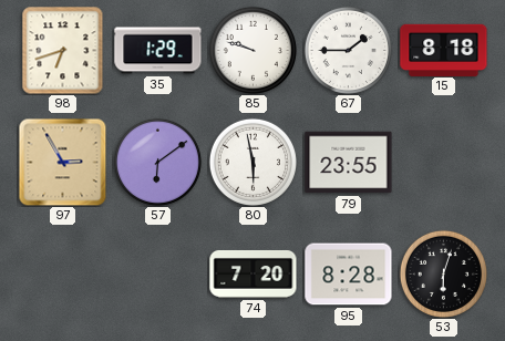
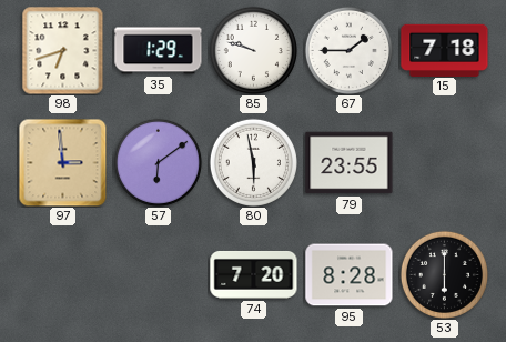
15: 8:18 -> 7:18 (445, 50)
97: 2:55 -> 2:59 (62, 162)
53: 6:03 -> 6:00 (444, 274)
